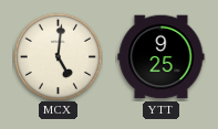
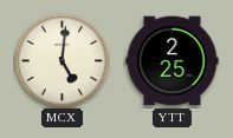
YTT: 9:25 -> 2:25 (173, 61)
